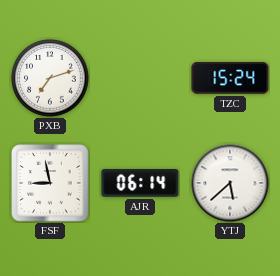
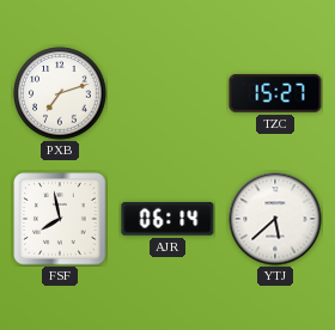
TZC: 15:24 -> 15:27 (275, 93)
FSF: 8:58 -> 7:58 (60, 219)
